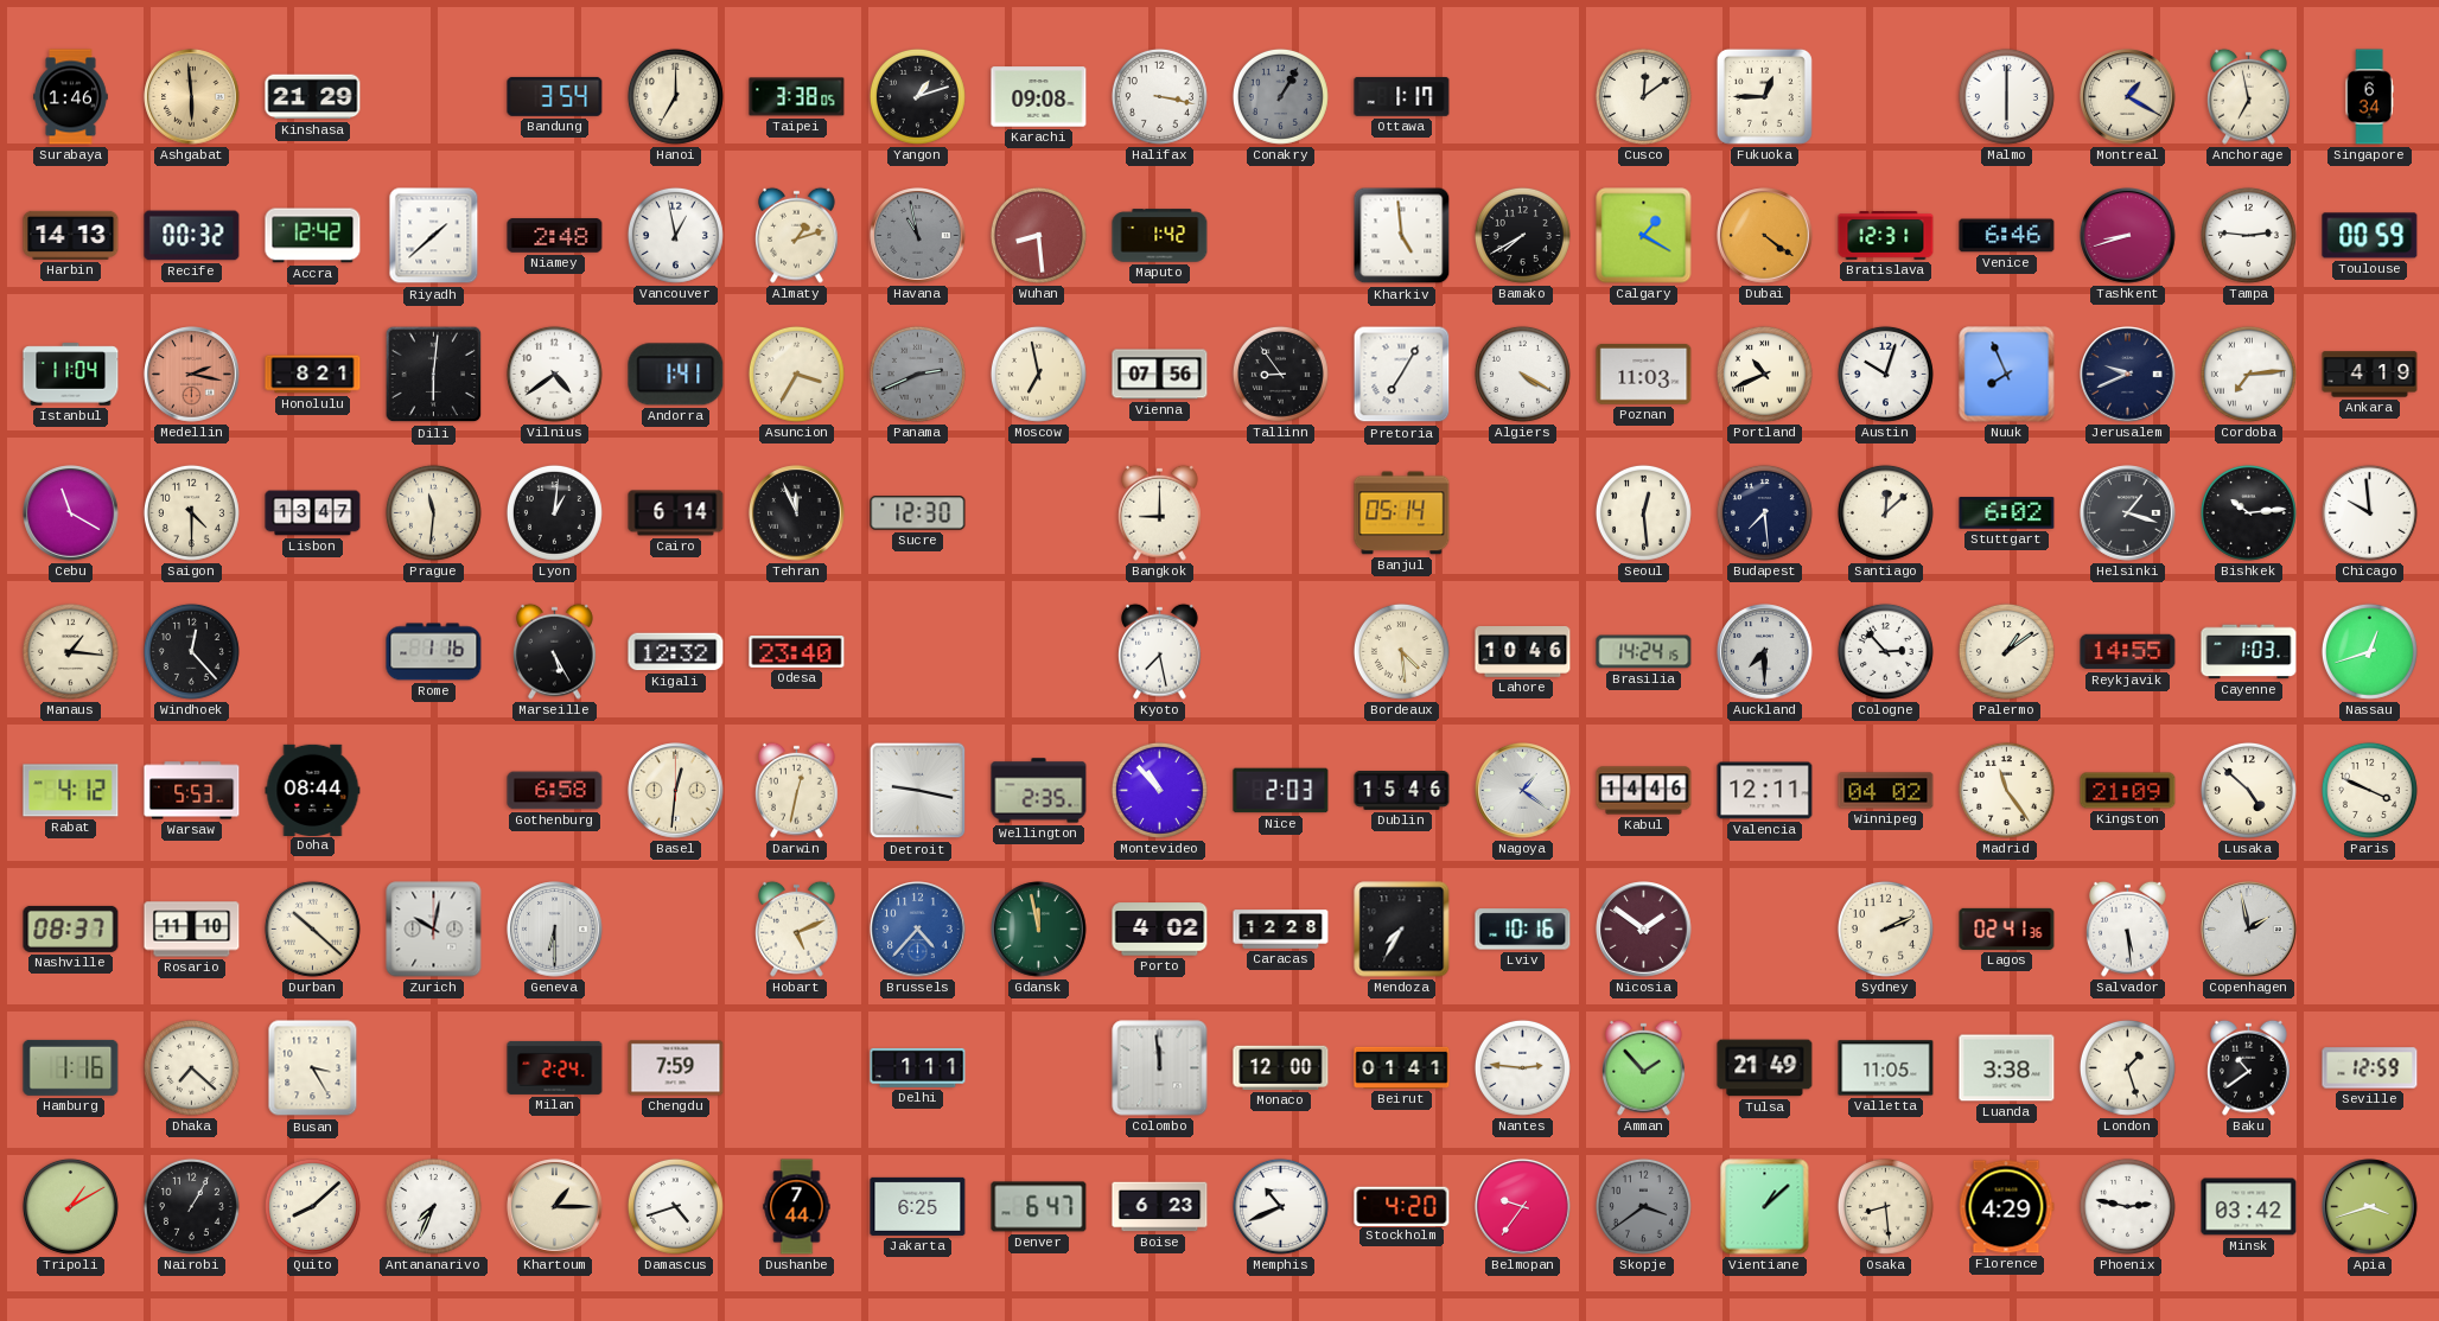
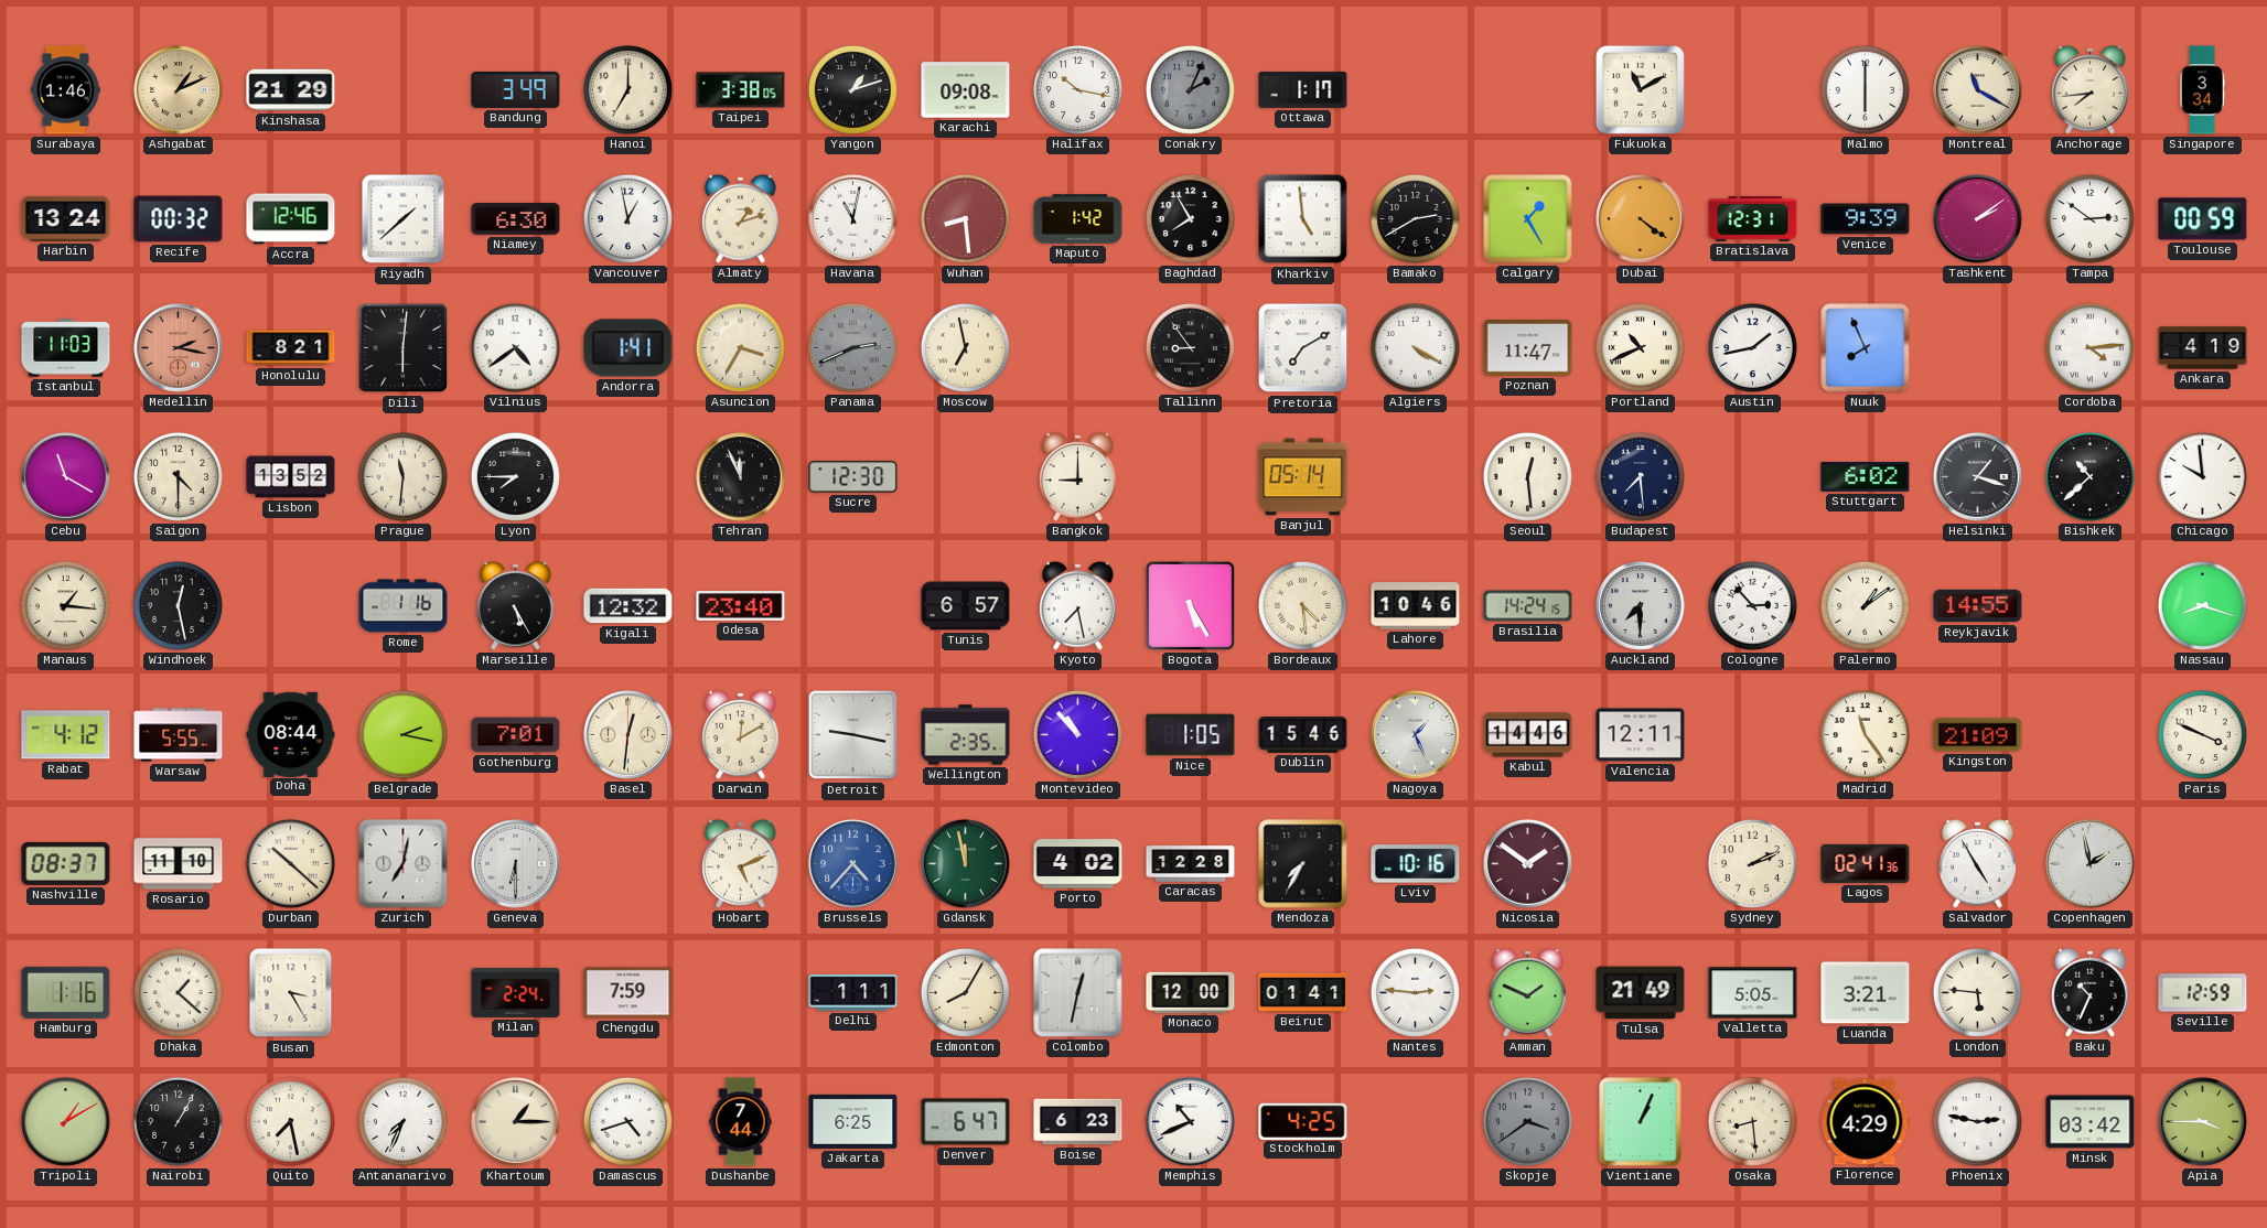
Ashgabat: 5:59 -> 1:11 (179, 90)
Bandung: 3:54 -> 3:49 (516, 89)
Halifax: 3:17 -> 10:17 (1077, 89)
Conakry: 1:05 -> 2:04 (1190, 89)
Cusco: 12:09 -> none (1643, 96)
Fukuoka: 12:45 -> 11:10 (1640, 89)
Montreal: 1:20 -> 11:20 (1978, 90)
Anchorage: 6:58 -> 7:44 (2091, 89)
Singapore: 6:34 -> 3:34 (2202, 90)
Harbin: 14:13 -> 13:24 (66, 218)
Accra: 12:42 -> 12:46 (291, 219)
Niamey: 2:48 -> 6:30 (516, 219)
Havana: 10:58 -> 11:02 (853, 219)
Havana dial: grey -> white (853, 219)
Baghdad: none -> 7:55 (1190, 218)
Bamako: 7:40 -> 2:40 (1415, 218)
Calgary: 1:20 -> 1:25 (1528, 219)
Venice: 6:46 -> 9:39 (1866, 219)
Tashkent: 8:42 -> 2:09 (1978, 219)
Tampa: 2:46 -> 2:51 (2089, 218)
Istanbul: 11:04 -> 11:03 (66, 348)
Vienna: 07:56 -> none (1160, 375)
Pretoria: 7:05 -> 7:10 (1303, 348)
Poznan: 11:03 -> 11:47 (1528, 348)
Austin: 10:03 -> 1:43 (1752, 347)
Jerusalem: 9:41 -> none (2128, 375)
Cordoba: 7:14 -> 4:14 (2089, 347)
Lisbon: 13:47 -> 13:52 (291, 477)
Lyon: 1:01 -> 7:45 (515, 476)
Cairo: 6:14 -> none (676, 513)
Santiago: 12:08 -> none (1885, 512)
Bishkek: 10:14 -> 10:38 (2089, 476)
Windhoek: 12:23 -> 12:28 (178, 605)
Tunis: none -> 6:57 (966, 606)
Bogota: none -> 5:25 (1190, 605)
Cayenne: 1:03 -> none (2249, 652)
Nassau: 12:42 -> 8:18 (2202, 605)
Warsaw: 5:53 -> 5:55 (179, 735)
Belgrade: none -> 2:17 (402, 734)
Gothenburg: 6:58 -> 7:01 (516, 735)
Darwin: 12:32 -> 12:10 (741, 734)
Nice: 2:03 -> 1:05 (1191, 735)
Nagoya: 1:21 -> 1:26 (1416, 735)
Winnipeg: 04:02 -> none (1886, 791)
Lusaka: 4:52 -> none (2248, 790)
Zurich: 10:02 -> 7:02 (404, 864)
Salvador: 5:29 -> 4:55 (1978, 863)
Dhaka: 7:22 -> 1:22 (178, 992)
Edmonton: none -> 8:05 (965, 992)
Colombo: 11:59 -> 12:32 (1078, 993)
Amman: 1:53 -> 1:49 (1528, 992)
Valletta: 11:05 -> 5:05 (1753, 993)
Luanda: 3:38 -> 3:21 (1866, 993)
London: 1:27 -> 5:46 (1977, 992)
Baku: 10:39 -> 10:34 (2091, 992)
Quito: 8:08 -> 7:28 (290, 1121)
Stockholm: 4:20 -> 4:25 (1303, 1121)
Belmopan: 9:36 -> none (1523, 1207)
Vientiane: 1:08 -> 1:04 (1641, 1122)
Apia: 3:42 -> 3:45 (2203, 1122)
